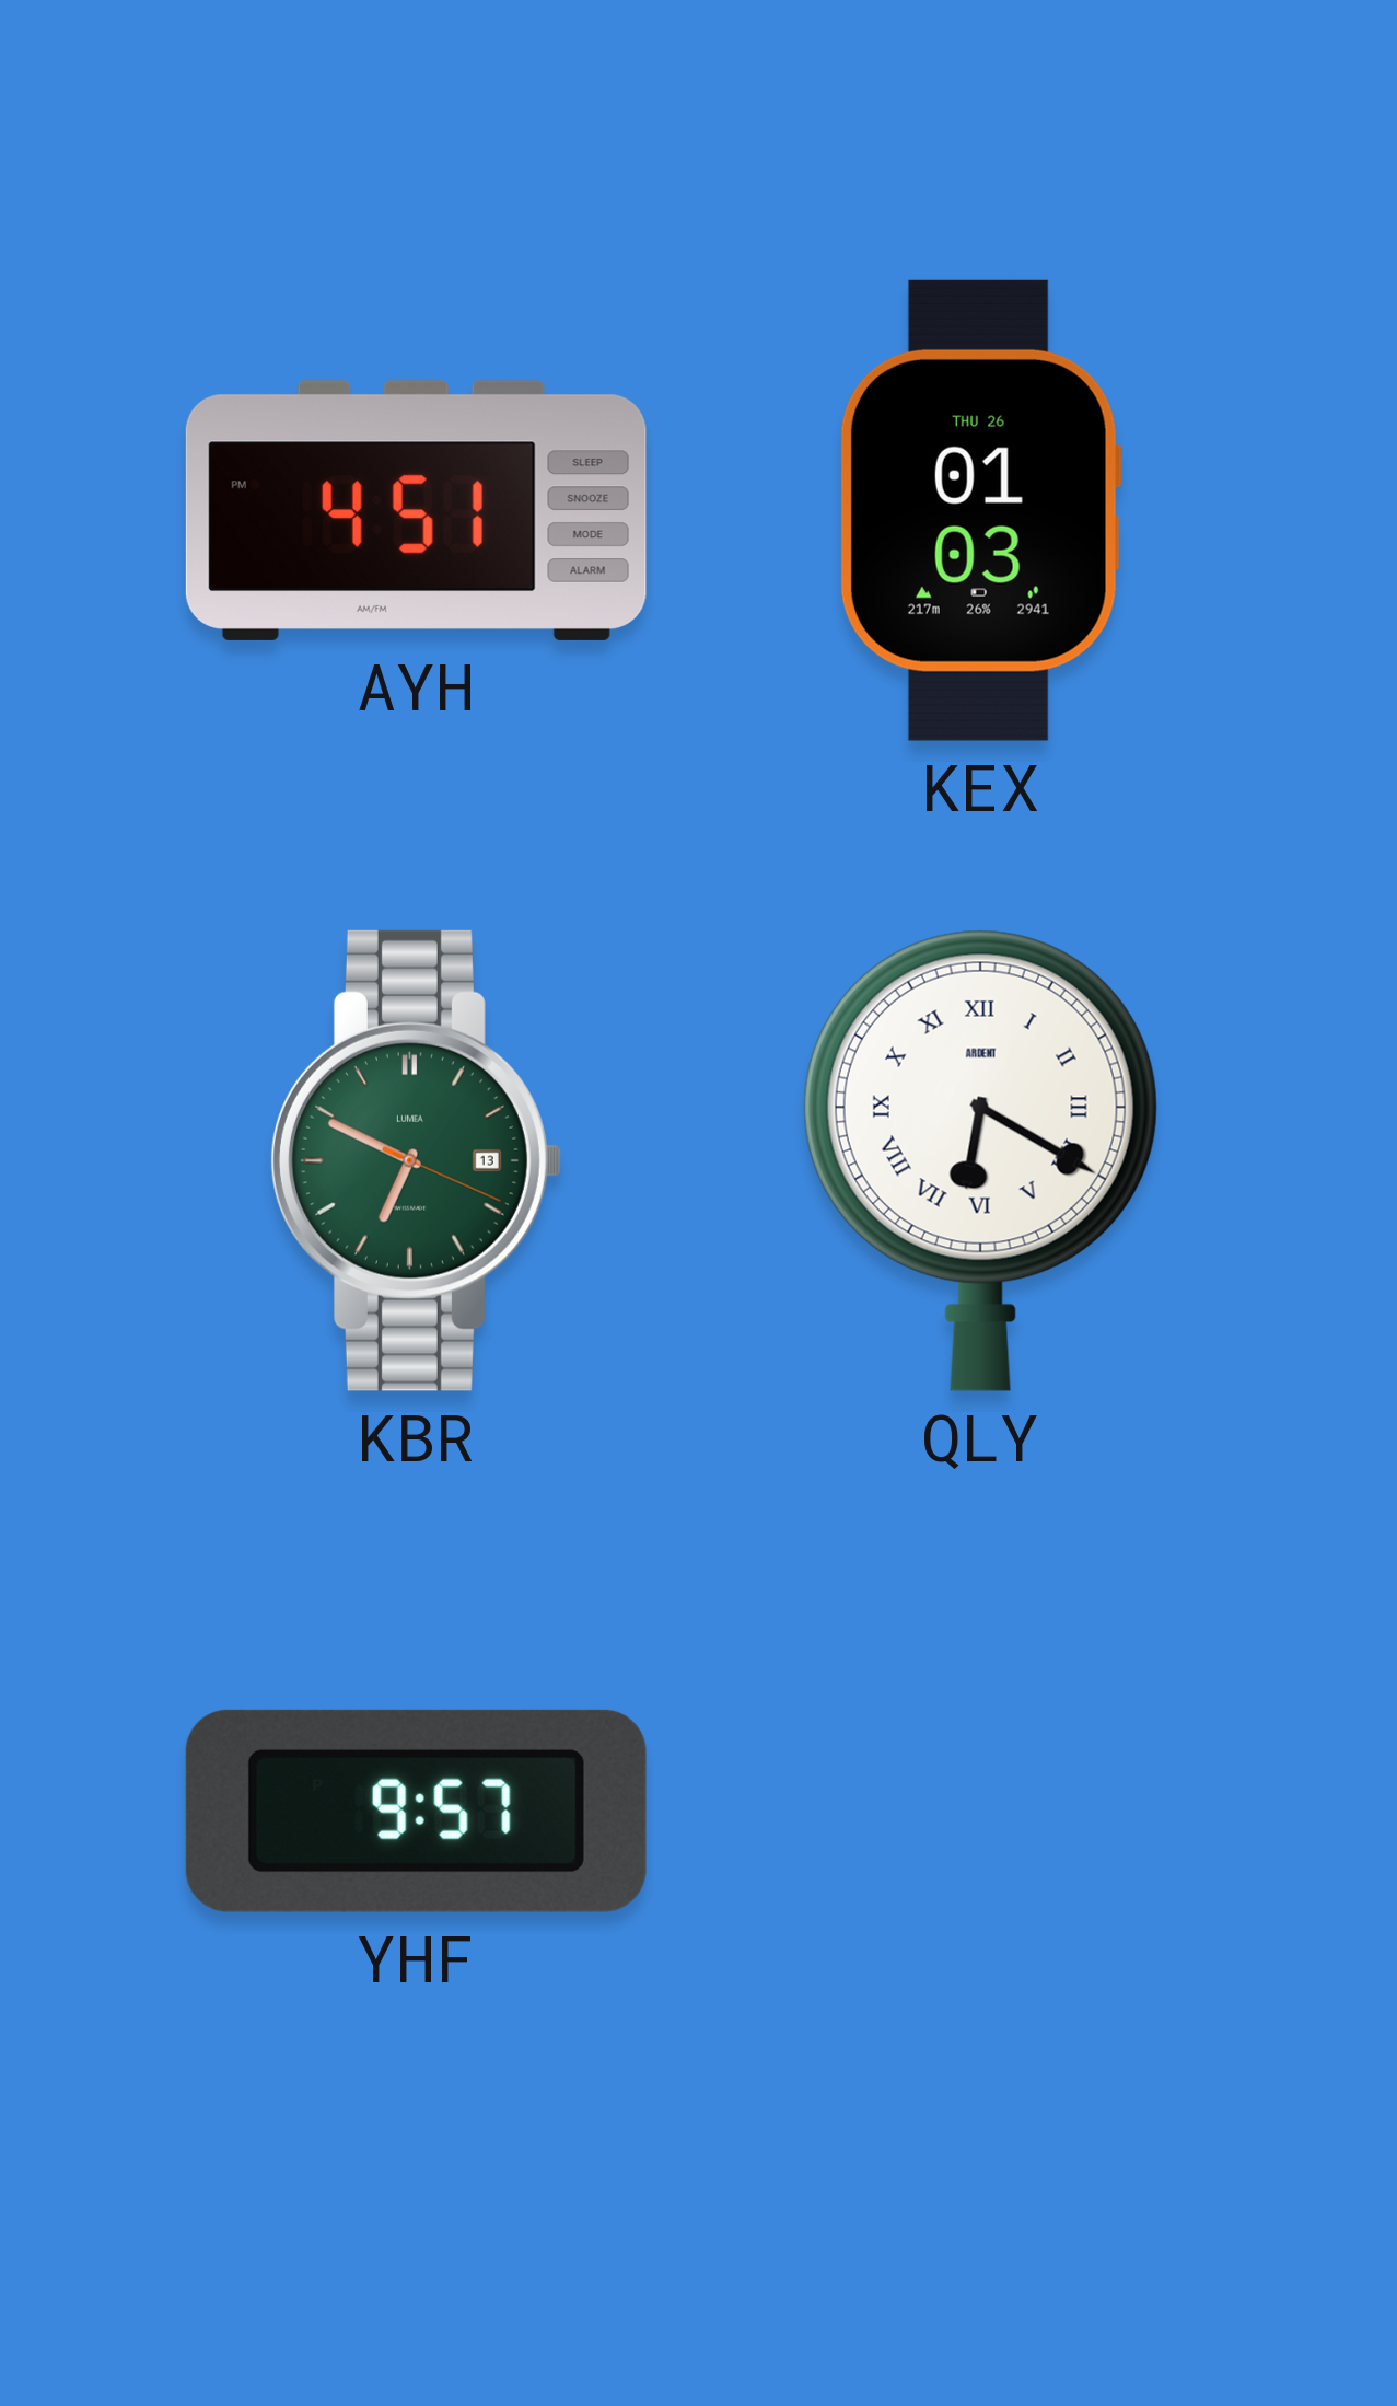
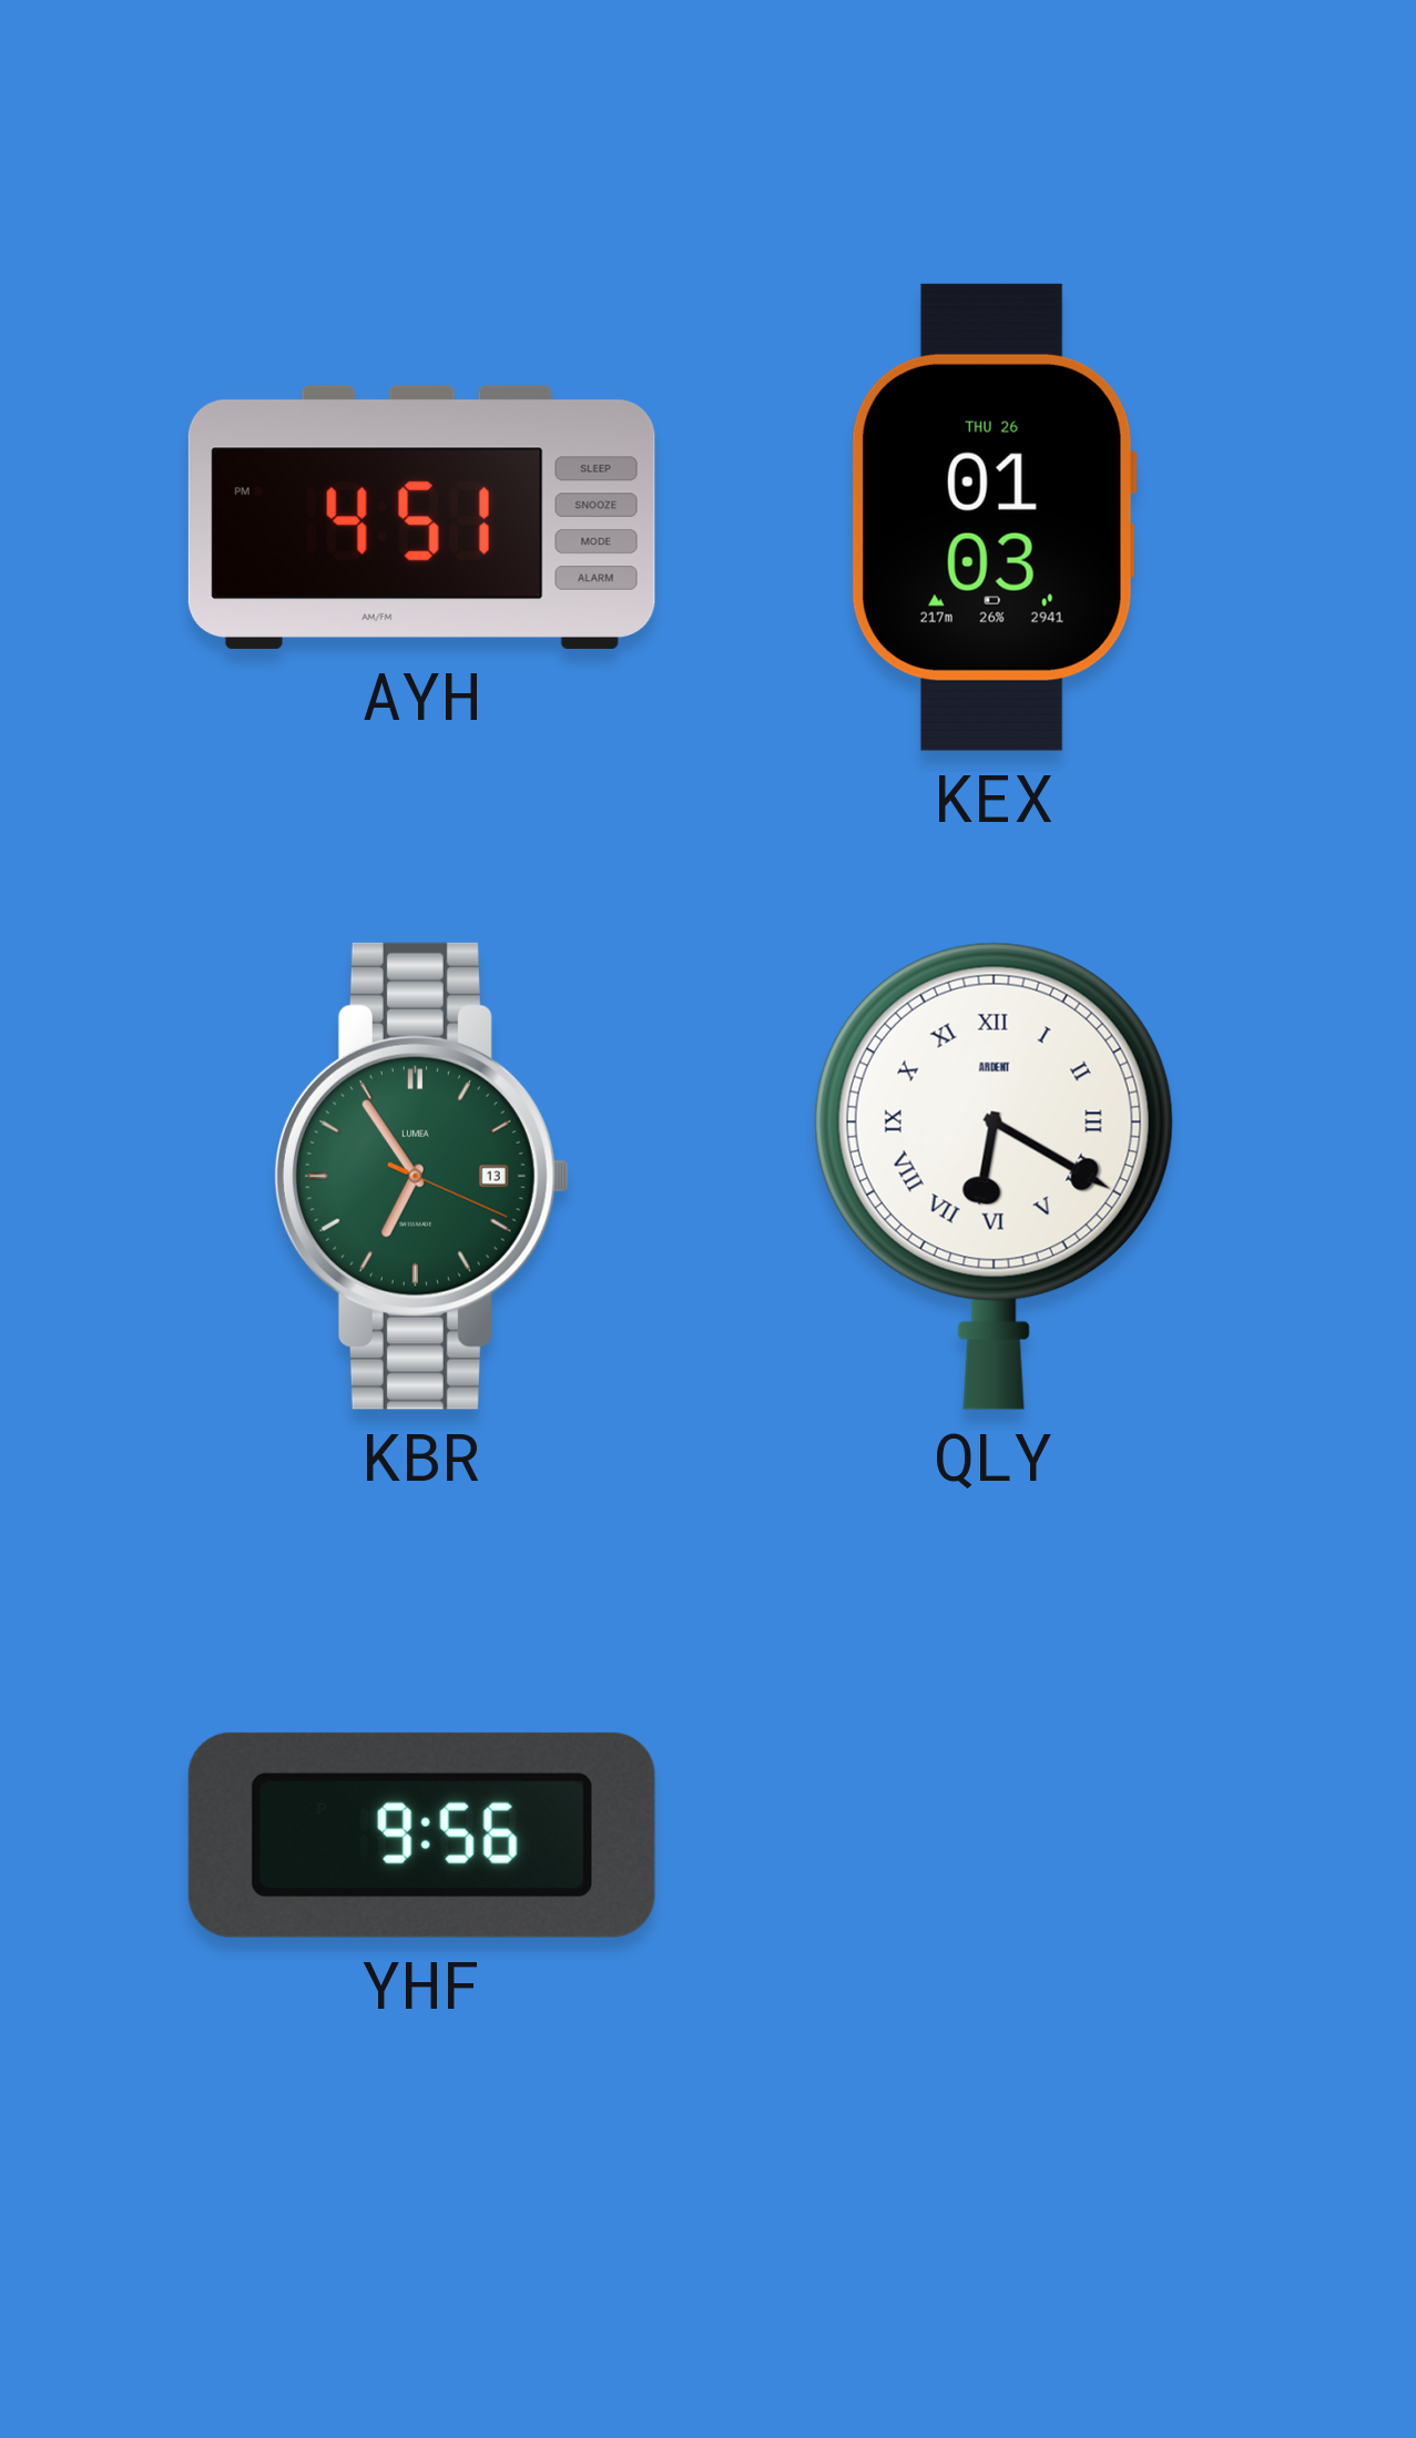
KBR: 6:49 -> 6:54 (421, 1176)
YHF: 9:57 -> 9:56 (421, 1835)
